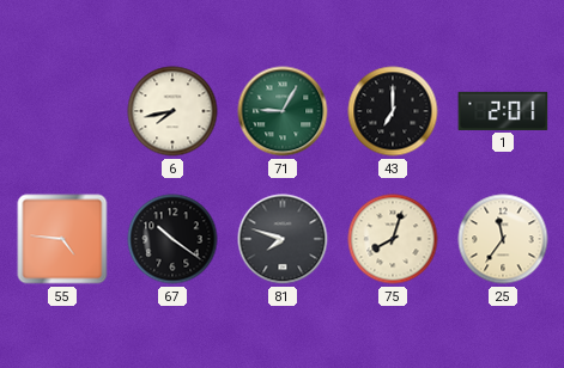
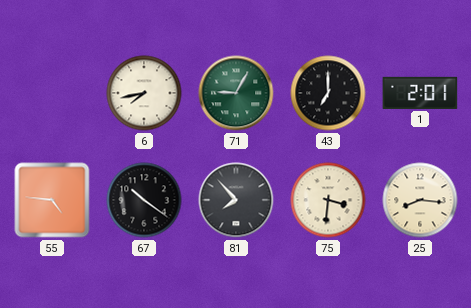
81: 7:48 -> 7:53 (236, 200)
75: 8:03 -> 3:31 (328, 200)
25: 11:36 -> 8:16 (420, 200)
